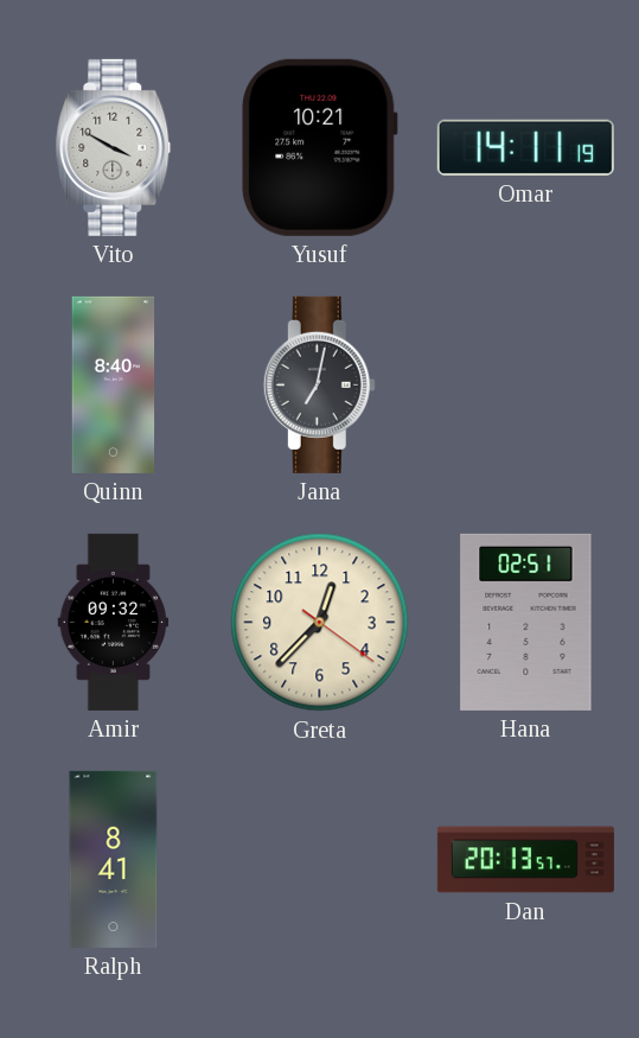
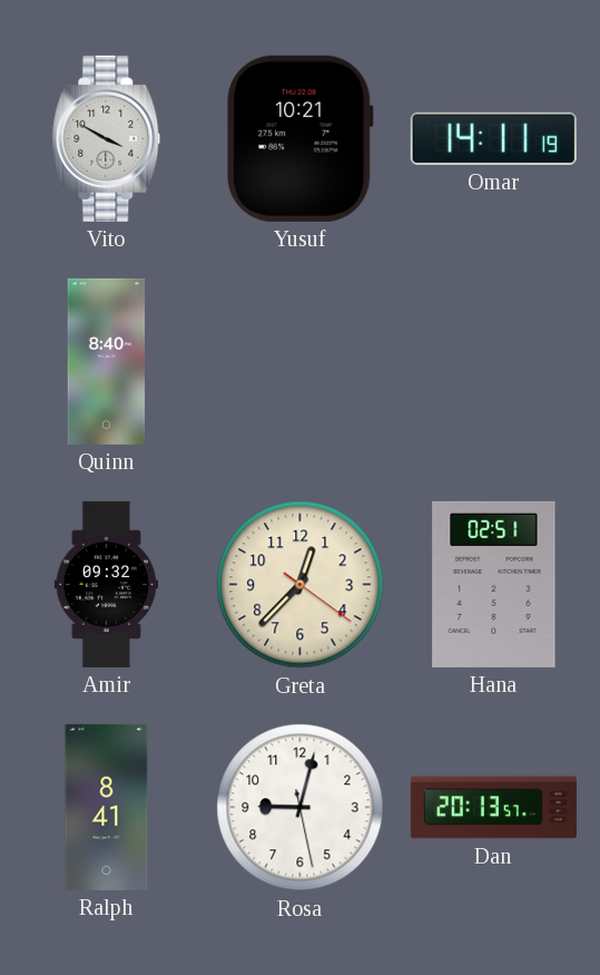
Jana: 7:02 -> none (319, 384)
Rosa: none -> 9:02 (301, 808)
